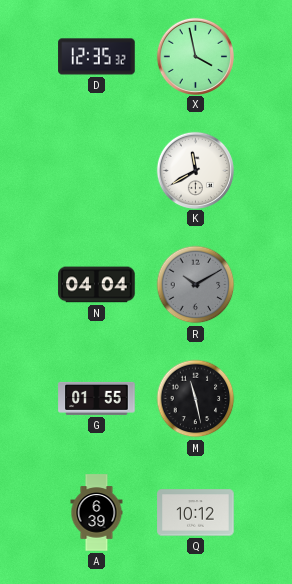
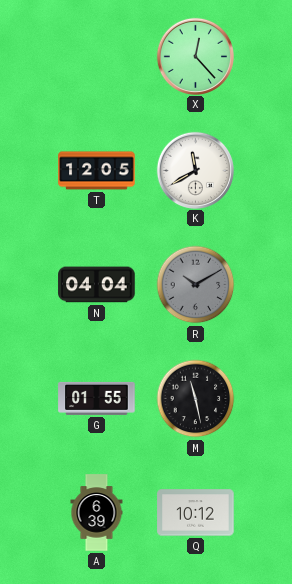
D: 12:35 -> none (97, 57)
X: 3:58 -> 12:23 (195, 56)
T: none -> 12:05 (97, 171)
